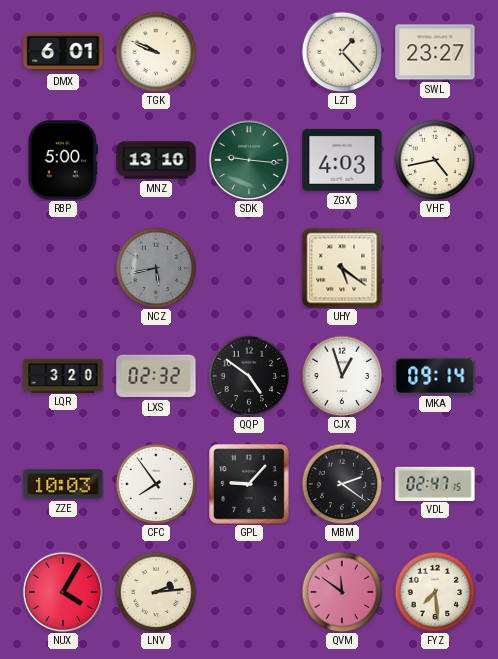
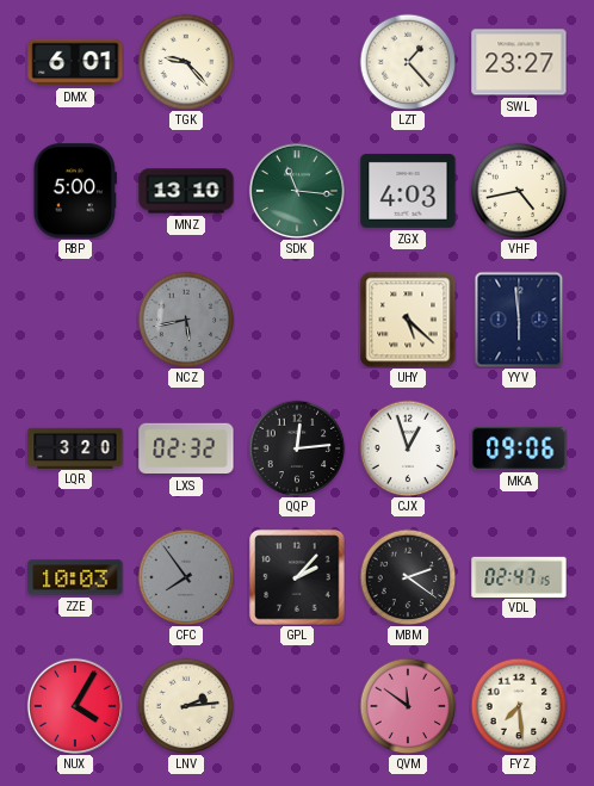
TGK: 9:49 -> 9:23 (186, 62)
SDK: 9:16 -> 11:16 (297, 191)
UHY: 5:21 -> 5:22 (408, 320)
YYV: none -> 5:59 (519, 320)
QQP: 4:51 -> 12:14 (297, 448)
MKA: 09:14 -> 09:06 (519, 448)
CFC dial: white -> grey (186, 577)
GPL: 9:07 -> 2:07 (297, 577)
